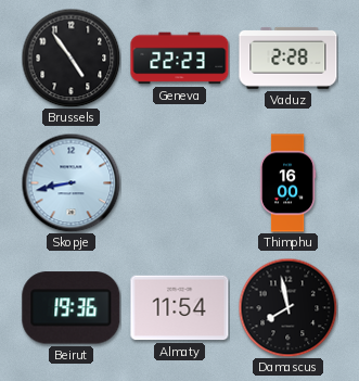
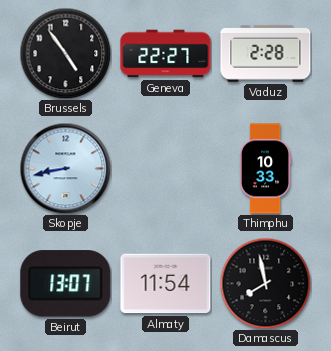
Geneva: 22:23 -> 22:27 (166, 54)
Thimphu: 16:00 -> 10:33 (265, 169)
Beirut: 19:36 -> 13:07 (66, 284)
